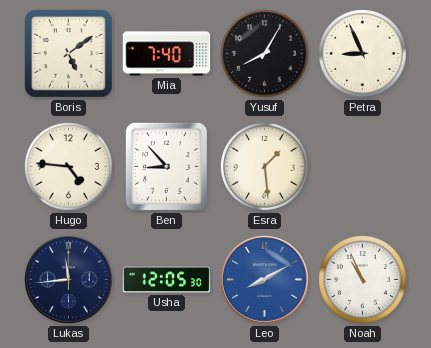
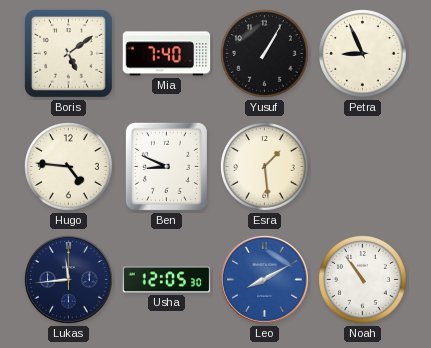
Yusuf: 8:05 -> 1:05 (265, 54)
Ben: 8:53 -> 8:49 (166, 166)
Noah: 10:56 -> 10:54 (363, 280)
